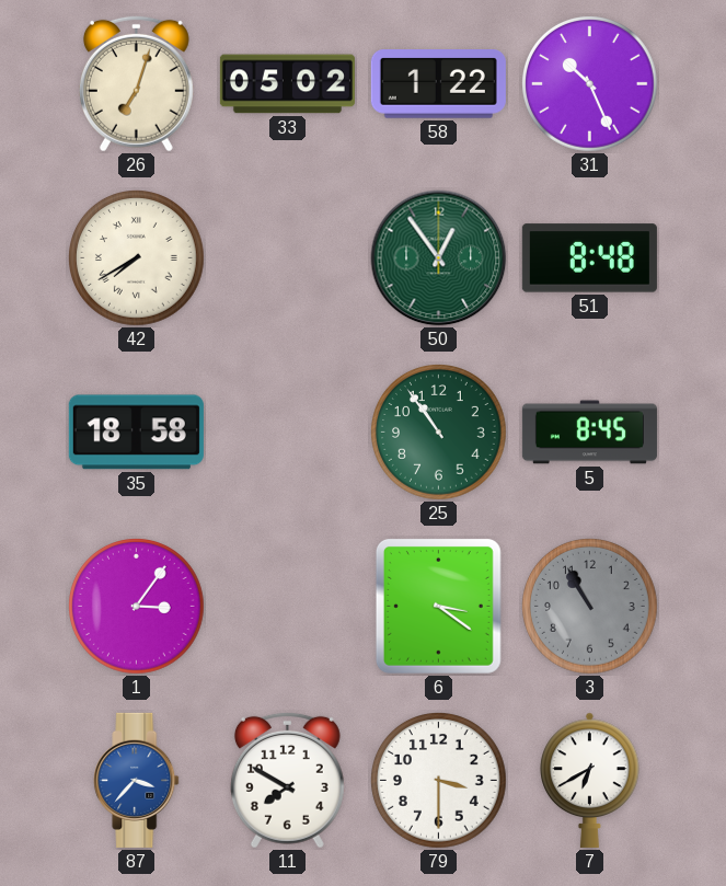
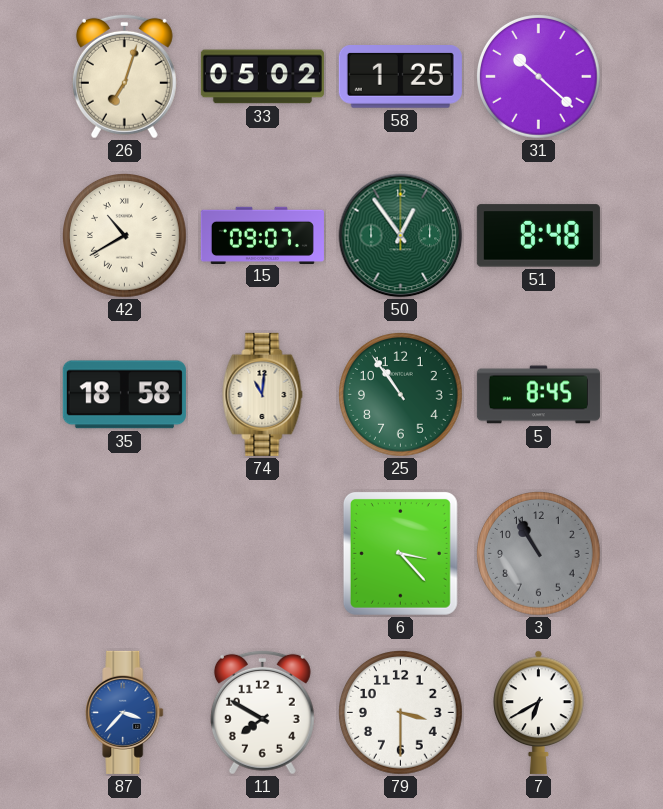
58: 1:22 -> 1:25 (400, 77)
31: 10:26 -> 10:22 (539, 77)
42: 7:40 -> 10:40 (125, 236)
15: none -> 09:07 (262, 235)
74: none -> 11:01 (263, 394)
1: 3:06 -> none (137, 607)
6: 3:21 -> 3:23 (400, 553)
